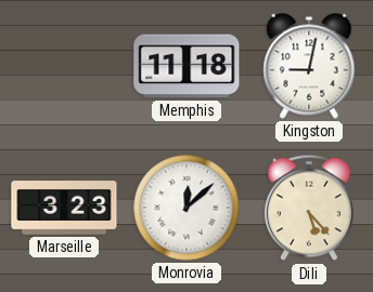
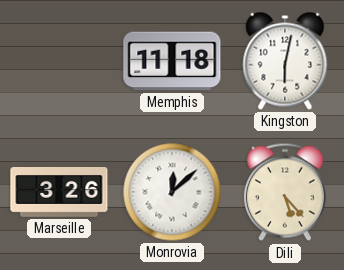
Kingston: 9:02 -> 6:02 (285, 61)
Marseille: 3:23 -> 3:26 (59, 193)
